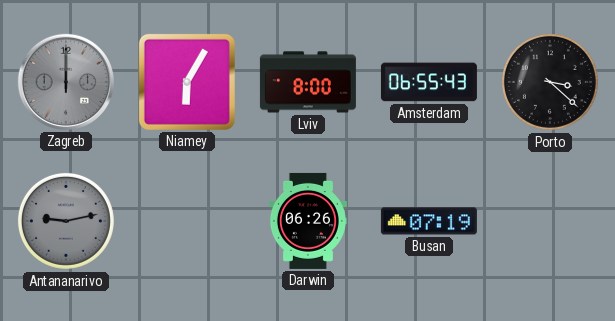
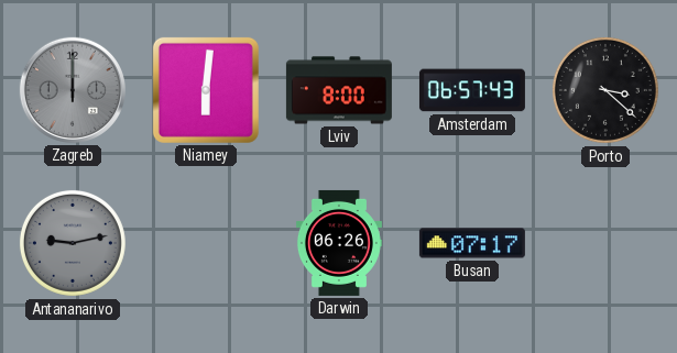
Niamey: 6:05 -> 6:01 (206, 90)
Amsterdam: 06:55 -> 06:57 (472, 90)
Busan: 07:19 -> 07:17 (472, 243)
